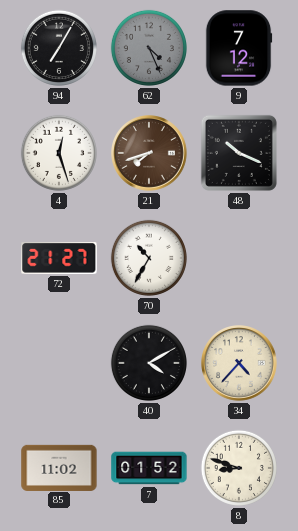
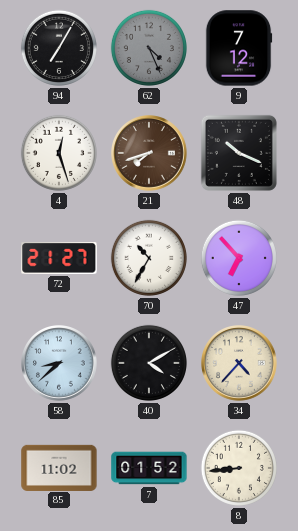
47: none -> 6:53 (239, 258)
58: none -> 8:38 (60, 364)
8: 8:48 -> 8:44 (239, 468)
